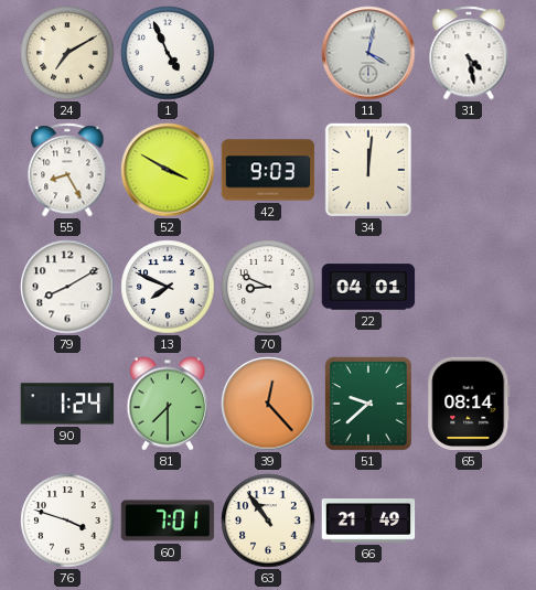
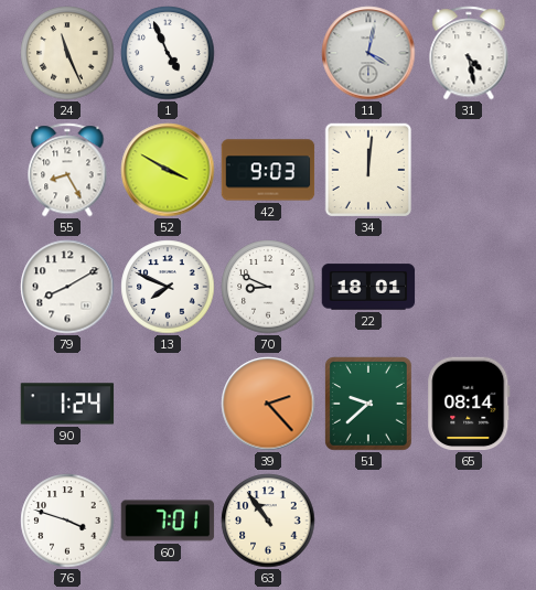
24: 7:10 -> 11:26 (67, 53)
22: 04:01 -> 18:01 (368, 287)
81: 7:30 -> none (168, 404)
39: 12:23 -> 2:23 (268, 404)
66: 21:49 -> none (368, 522)
